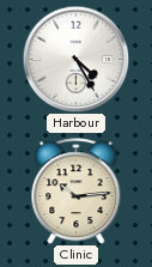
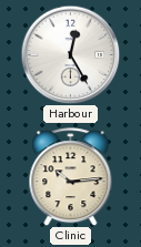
Harbour: 4:25 -> 12:25 (70, 54)
